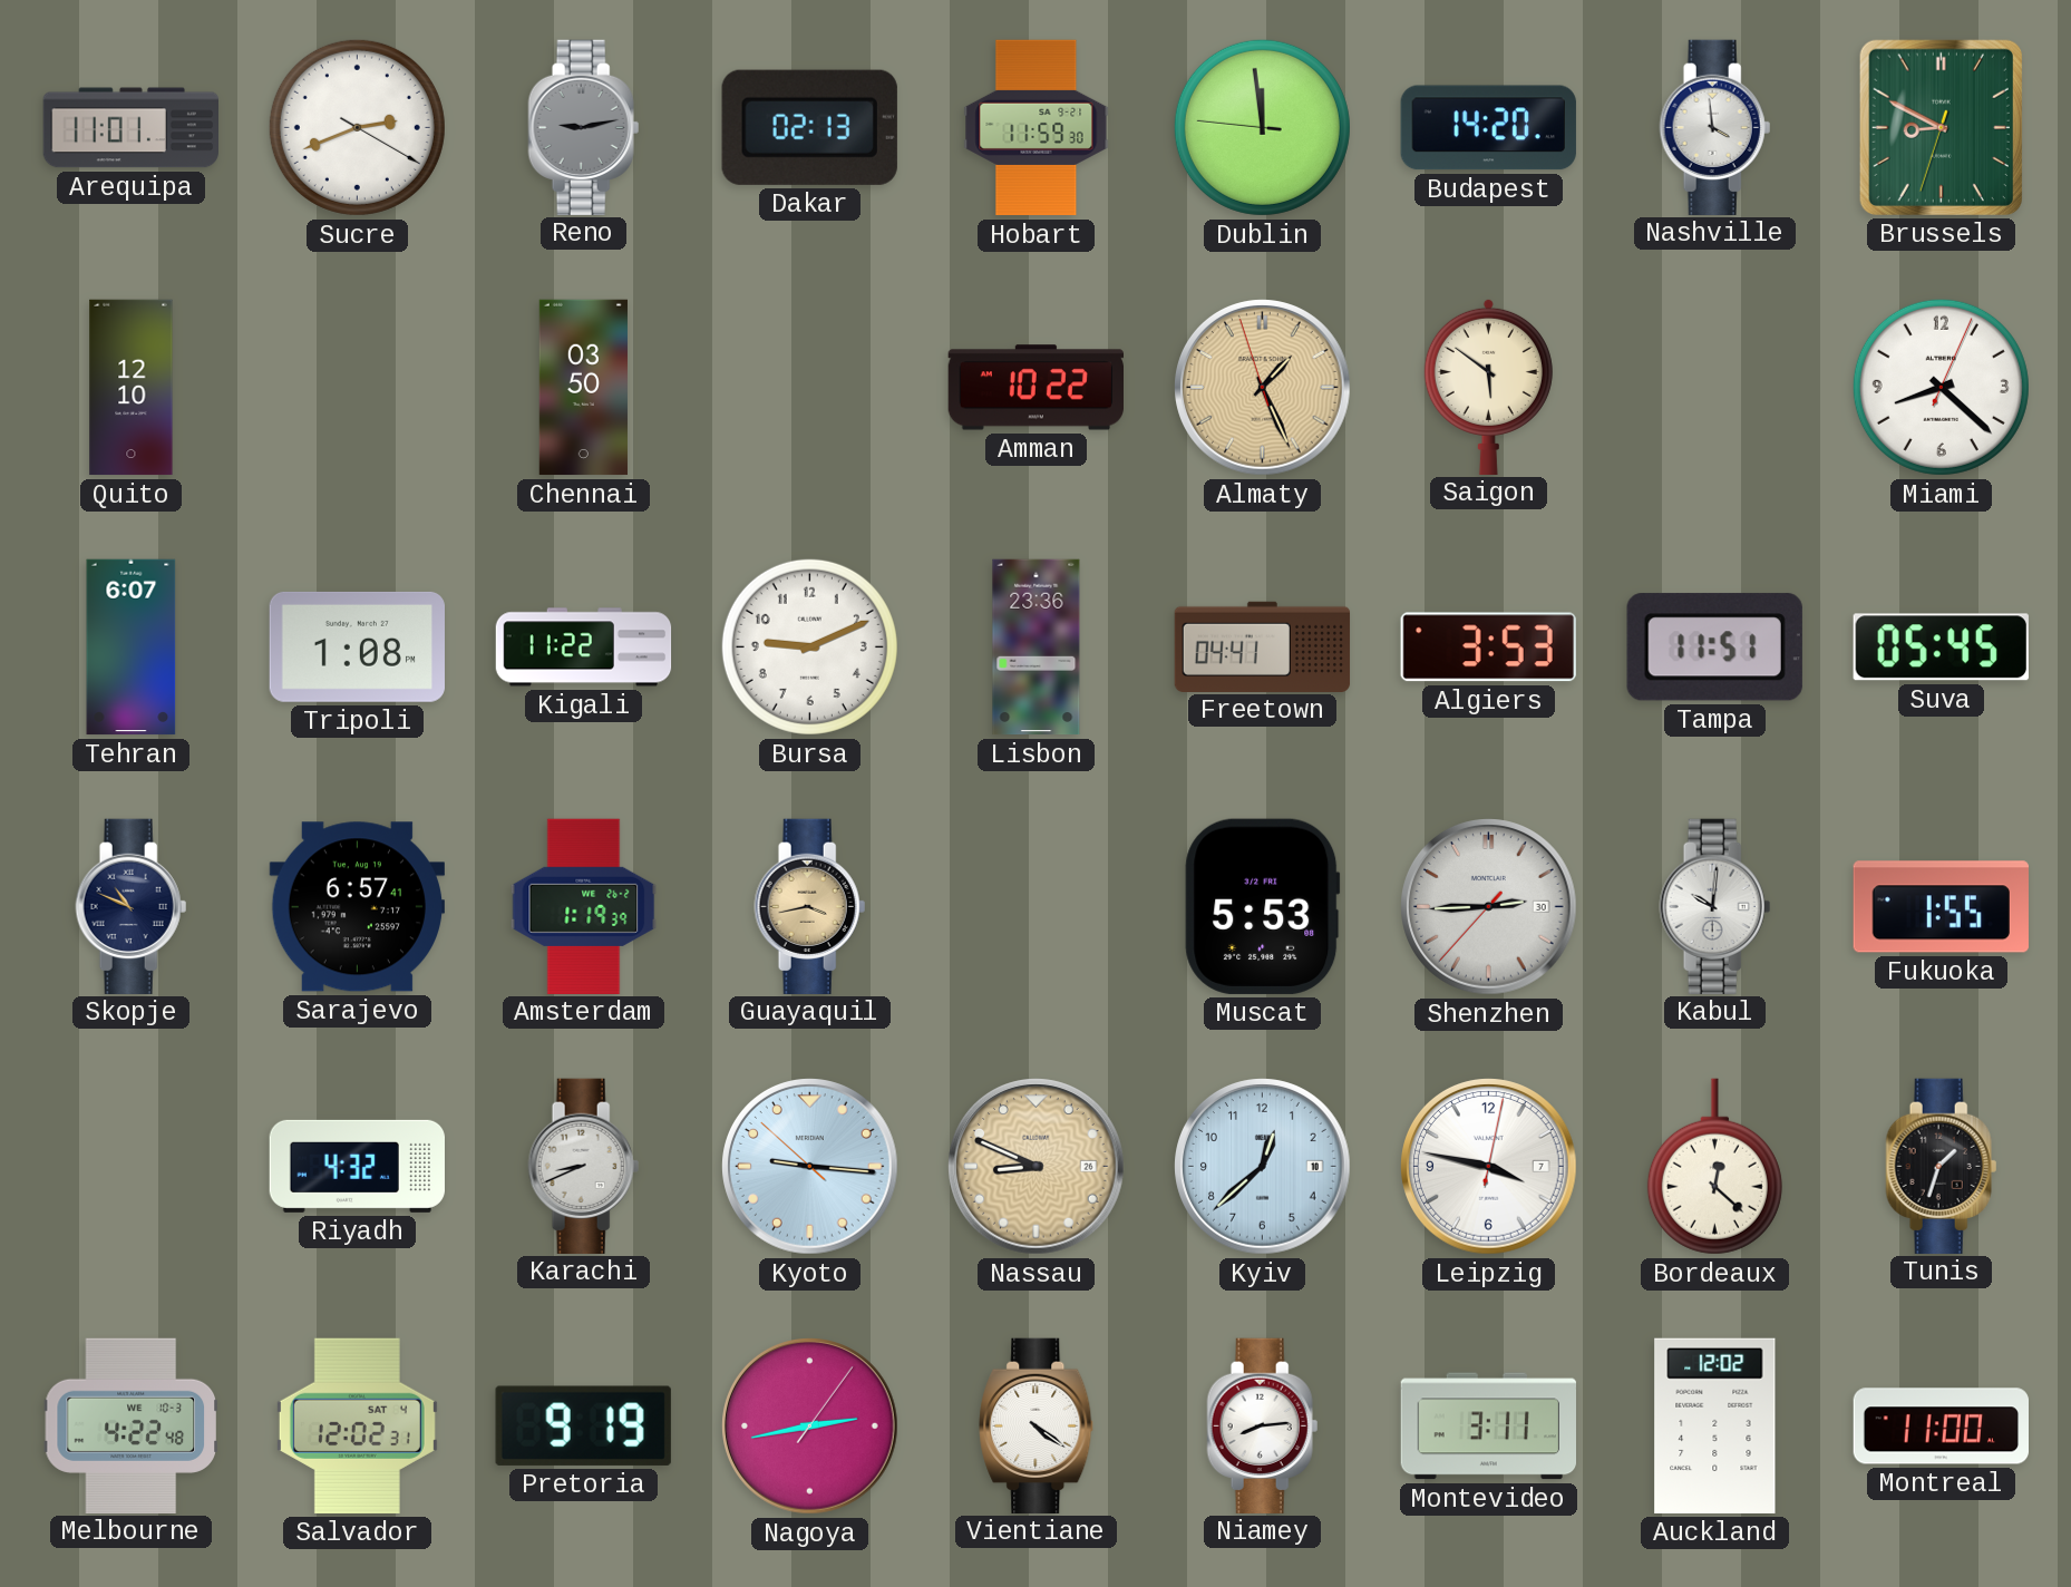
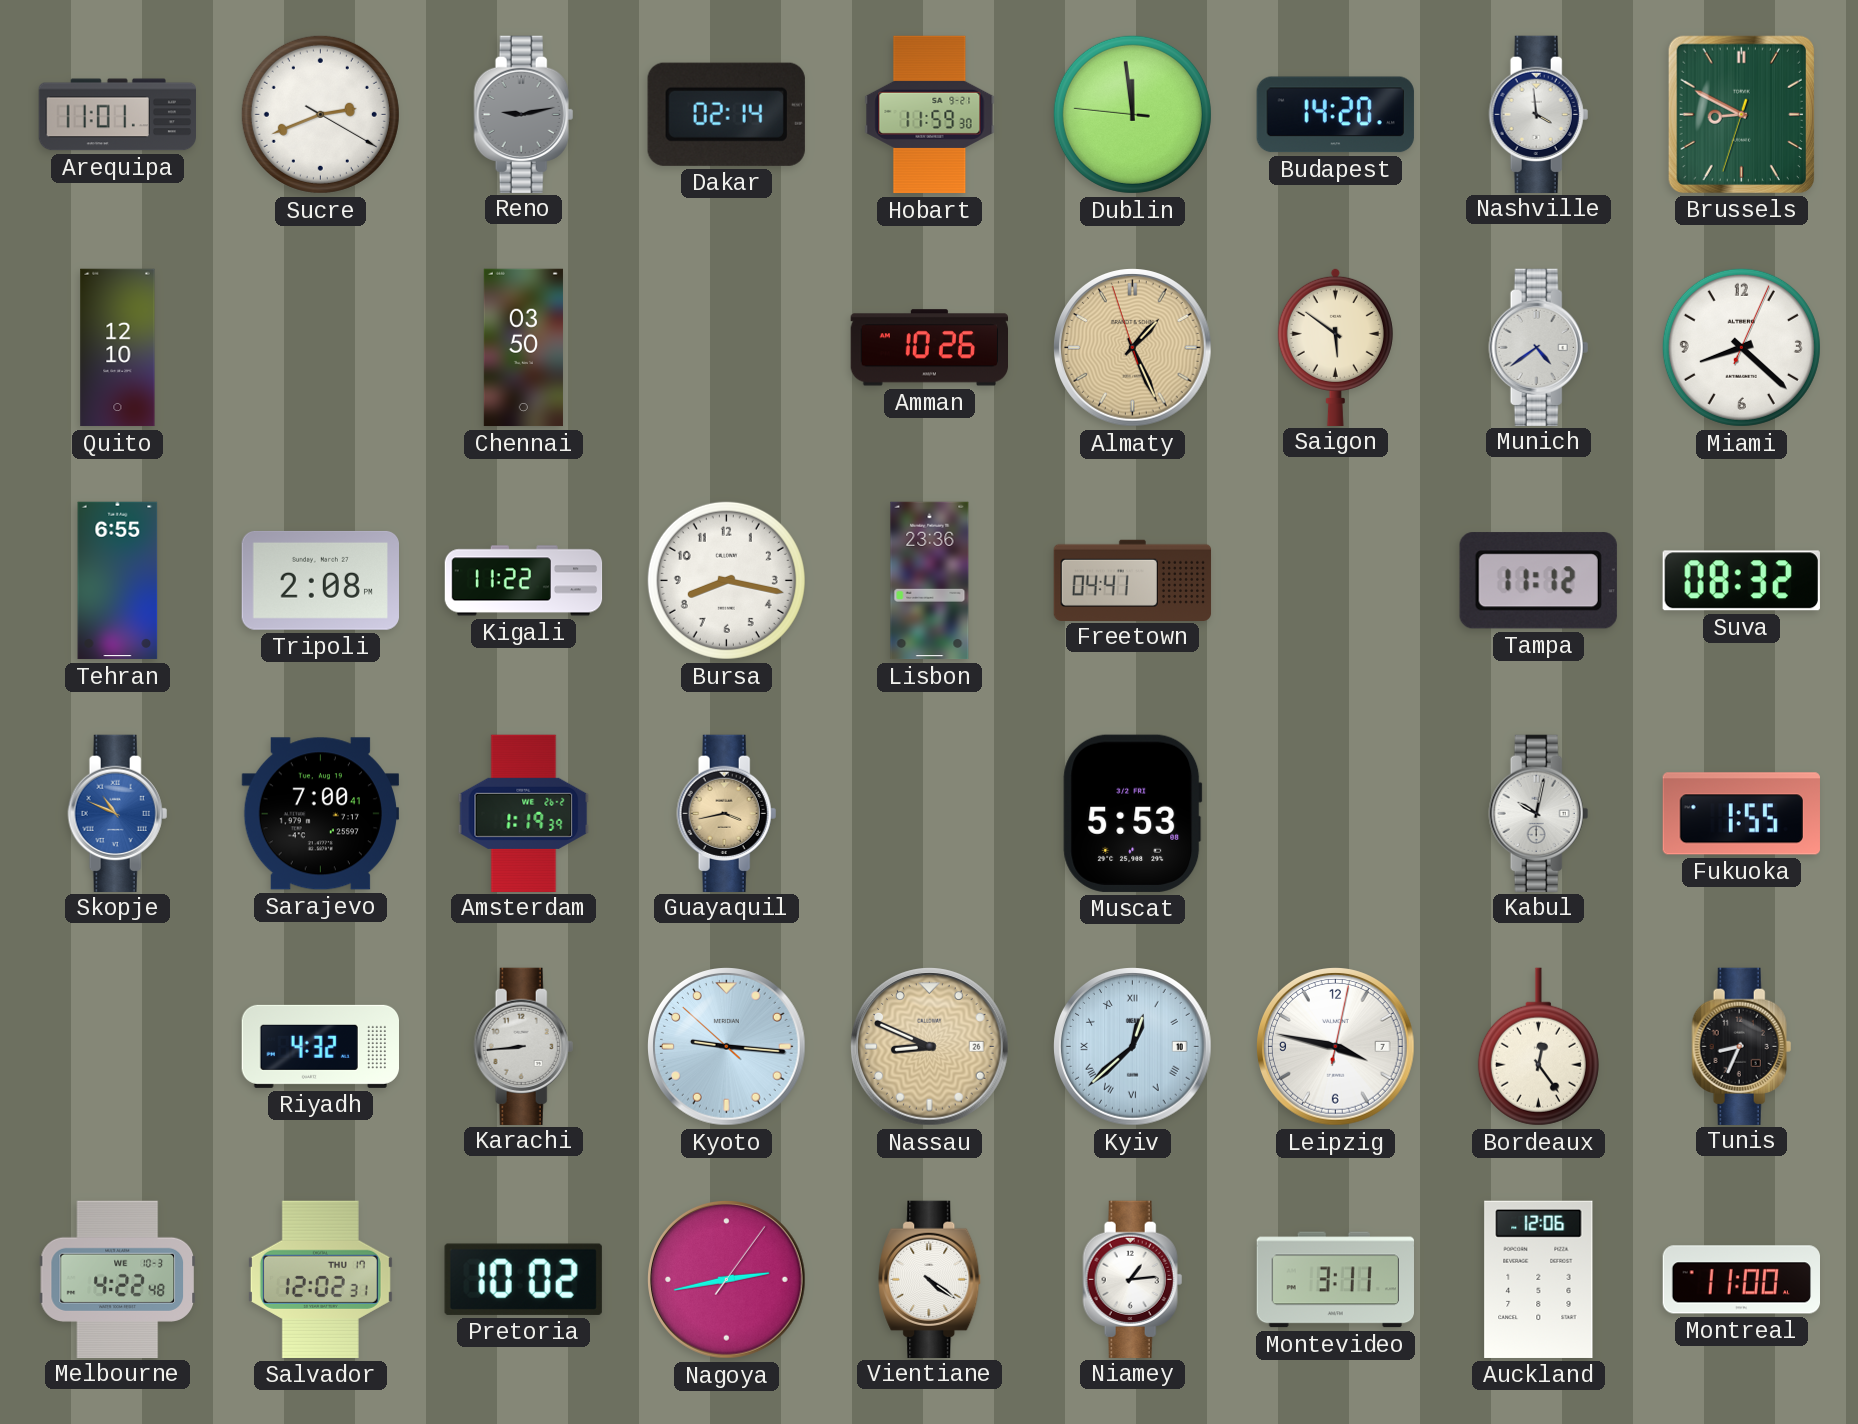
Dakar: 02:13 -> 02:14 (726, 114)
Amman: 10:22 -> 10:26 (929, 348)
Munich: none -> 4:39 (1539, 347)
Tehran: 6:07 -> 6:55 (118, 581)
Tripoli: 1:08 -> 2:08 (320, 580)
Bursa: 9:11 -> 8:17 (726, 580)
Algiers: 3:53 -> none (1488, 648)
Tampa: 11:51 -> 11:12 (1538, 581)
Suva: 05:45 -> 08:32 (1741, 581)
Skopje dial: navy -> blue (118, 813)
Sarajevo: 6:57 -> 7:00 (320, 814)
Shenzhen: 2:44 -> none (1489, 907)
Kabul: 10:01 -> 10:02 (1539, 813)
Karachi: 8:41 -> 8:44 (524, 1046)
Kyiv numerals: Arabic -> Roman (1133, 1047)
Bordeaux: 12:22 -> 12:24 (1538, 1047)
Tunis: 1:33 -> 8:34 (1742, 1046)
Salvador date: SAT 4 -> THU 17 (320, 1279)
Pretoria: 9:19 -> 10:02 (523, 1279)
Niamey: 8:14 -> 1:14 (1133, 1279)
Auckland: 12:02 -> 12:06 (1539, 1279)
